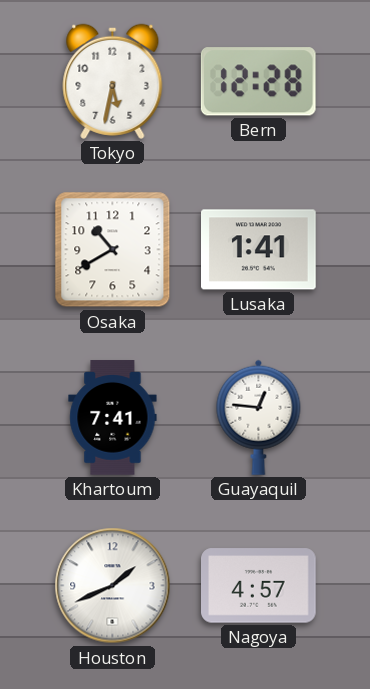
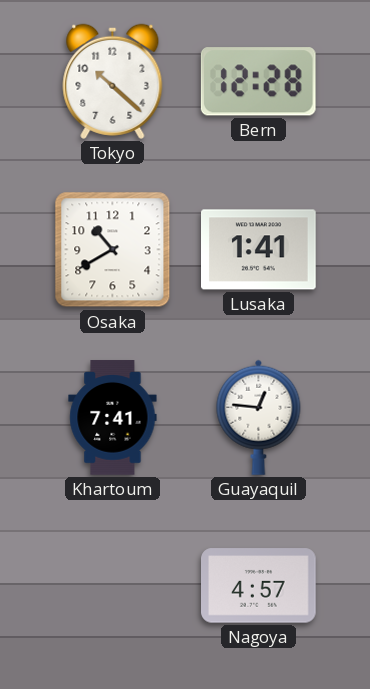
Tokyo: 5:32 -> 10:22 (113, 81)
Houston: 1:41 -> none (113, 586)
